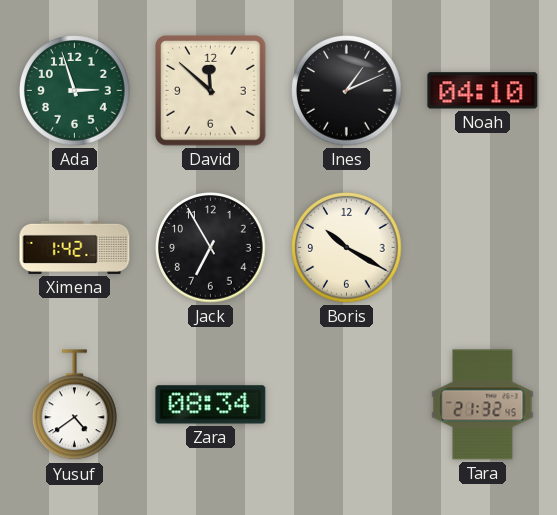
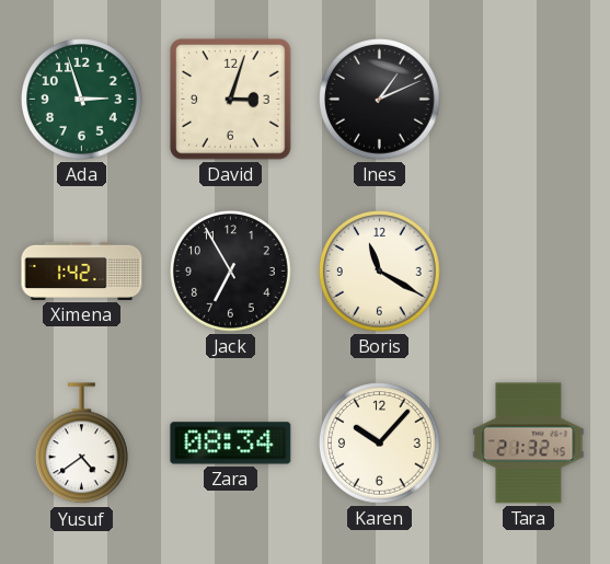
David: 11:52 -> 3:03 (231, 100)
Noah: 04:10 -> none (483, 91)
Boris: 10:20 -> 11:20 (380, 272)
Karen: none -> 10:07 (380, 444)
